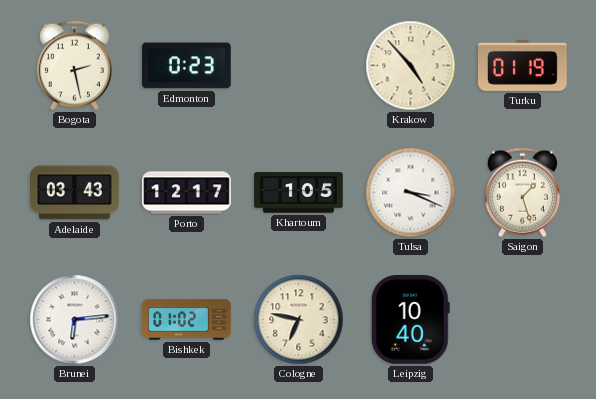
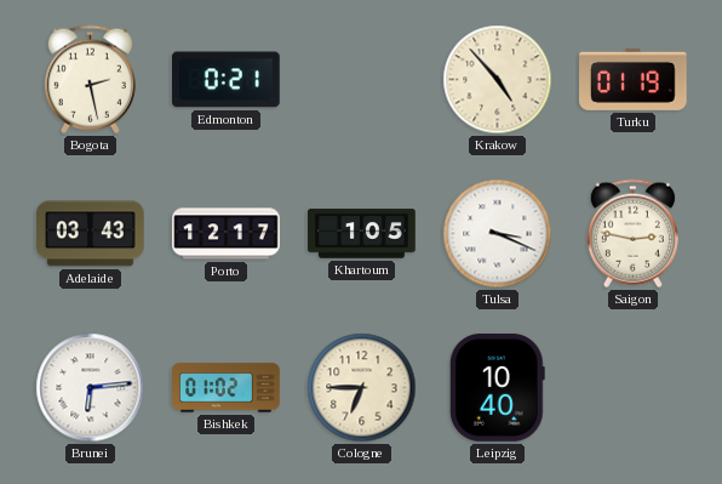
Edmonton: 0:23 -> 0:21 (227, 80)
Saigon: 1:27 -> 2:47 (632, 234)
Cologne: 6:47 -> 6:45 (362, 388)
